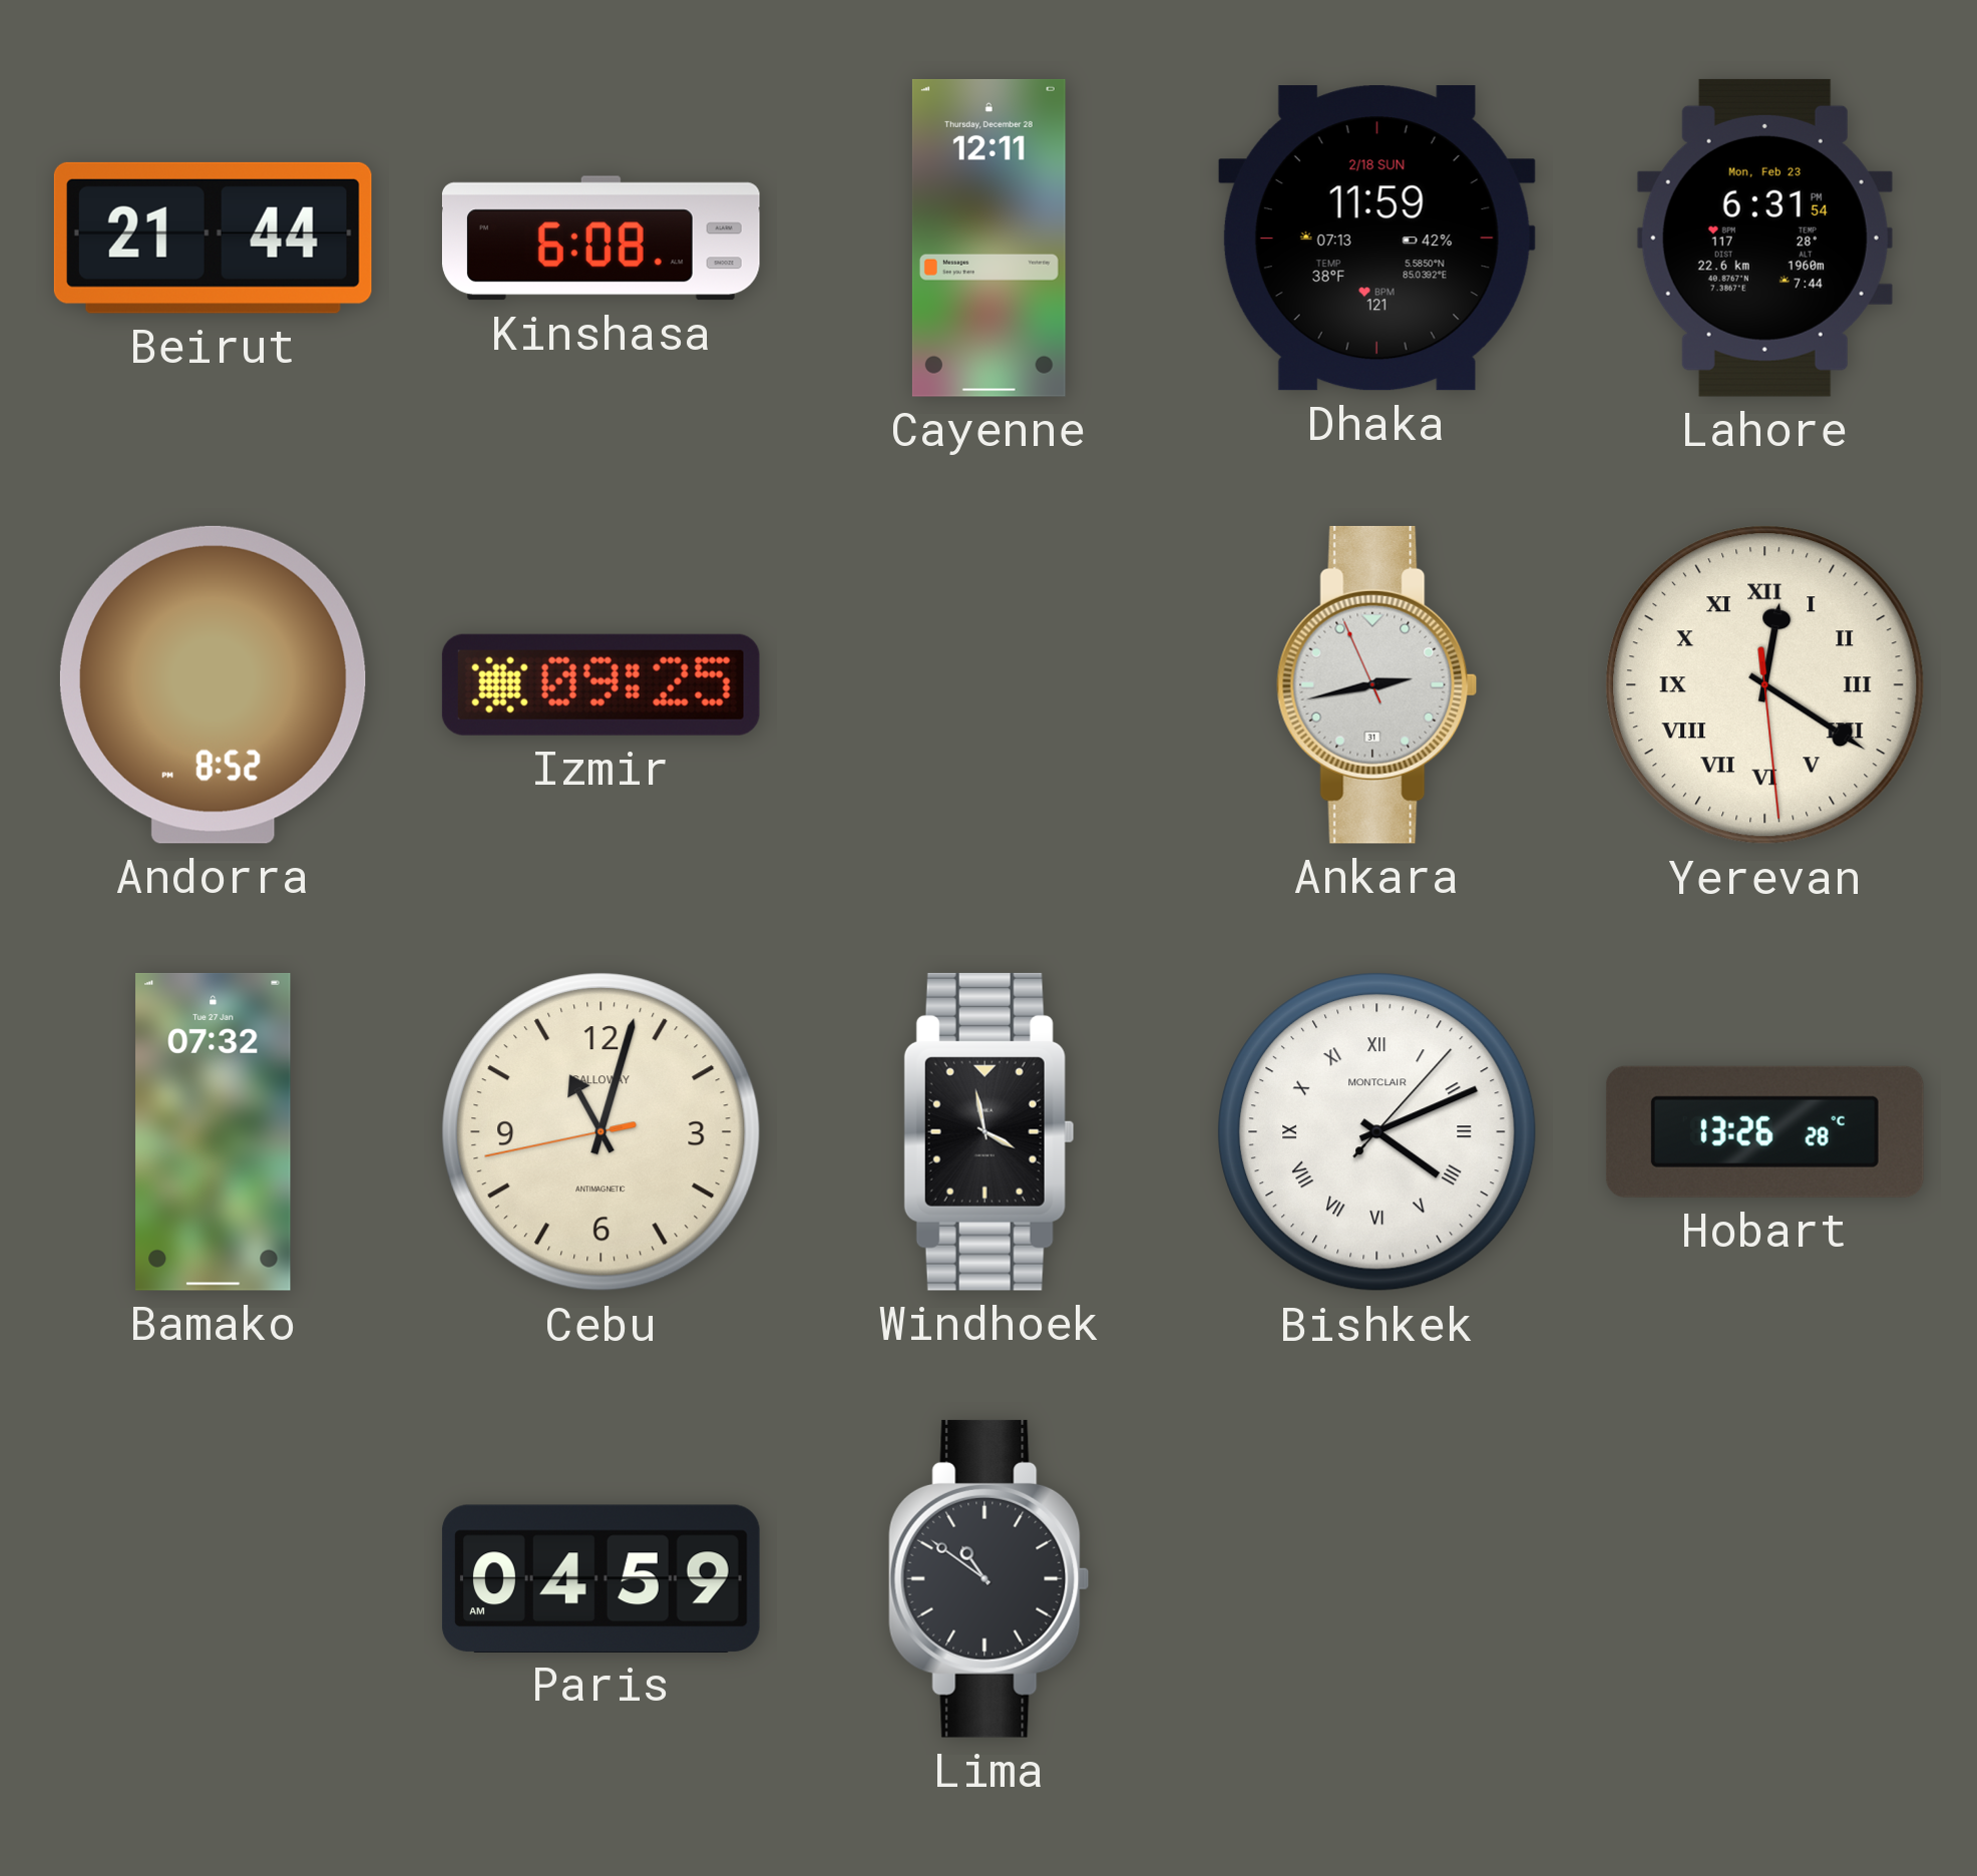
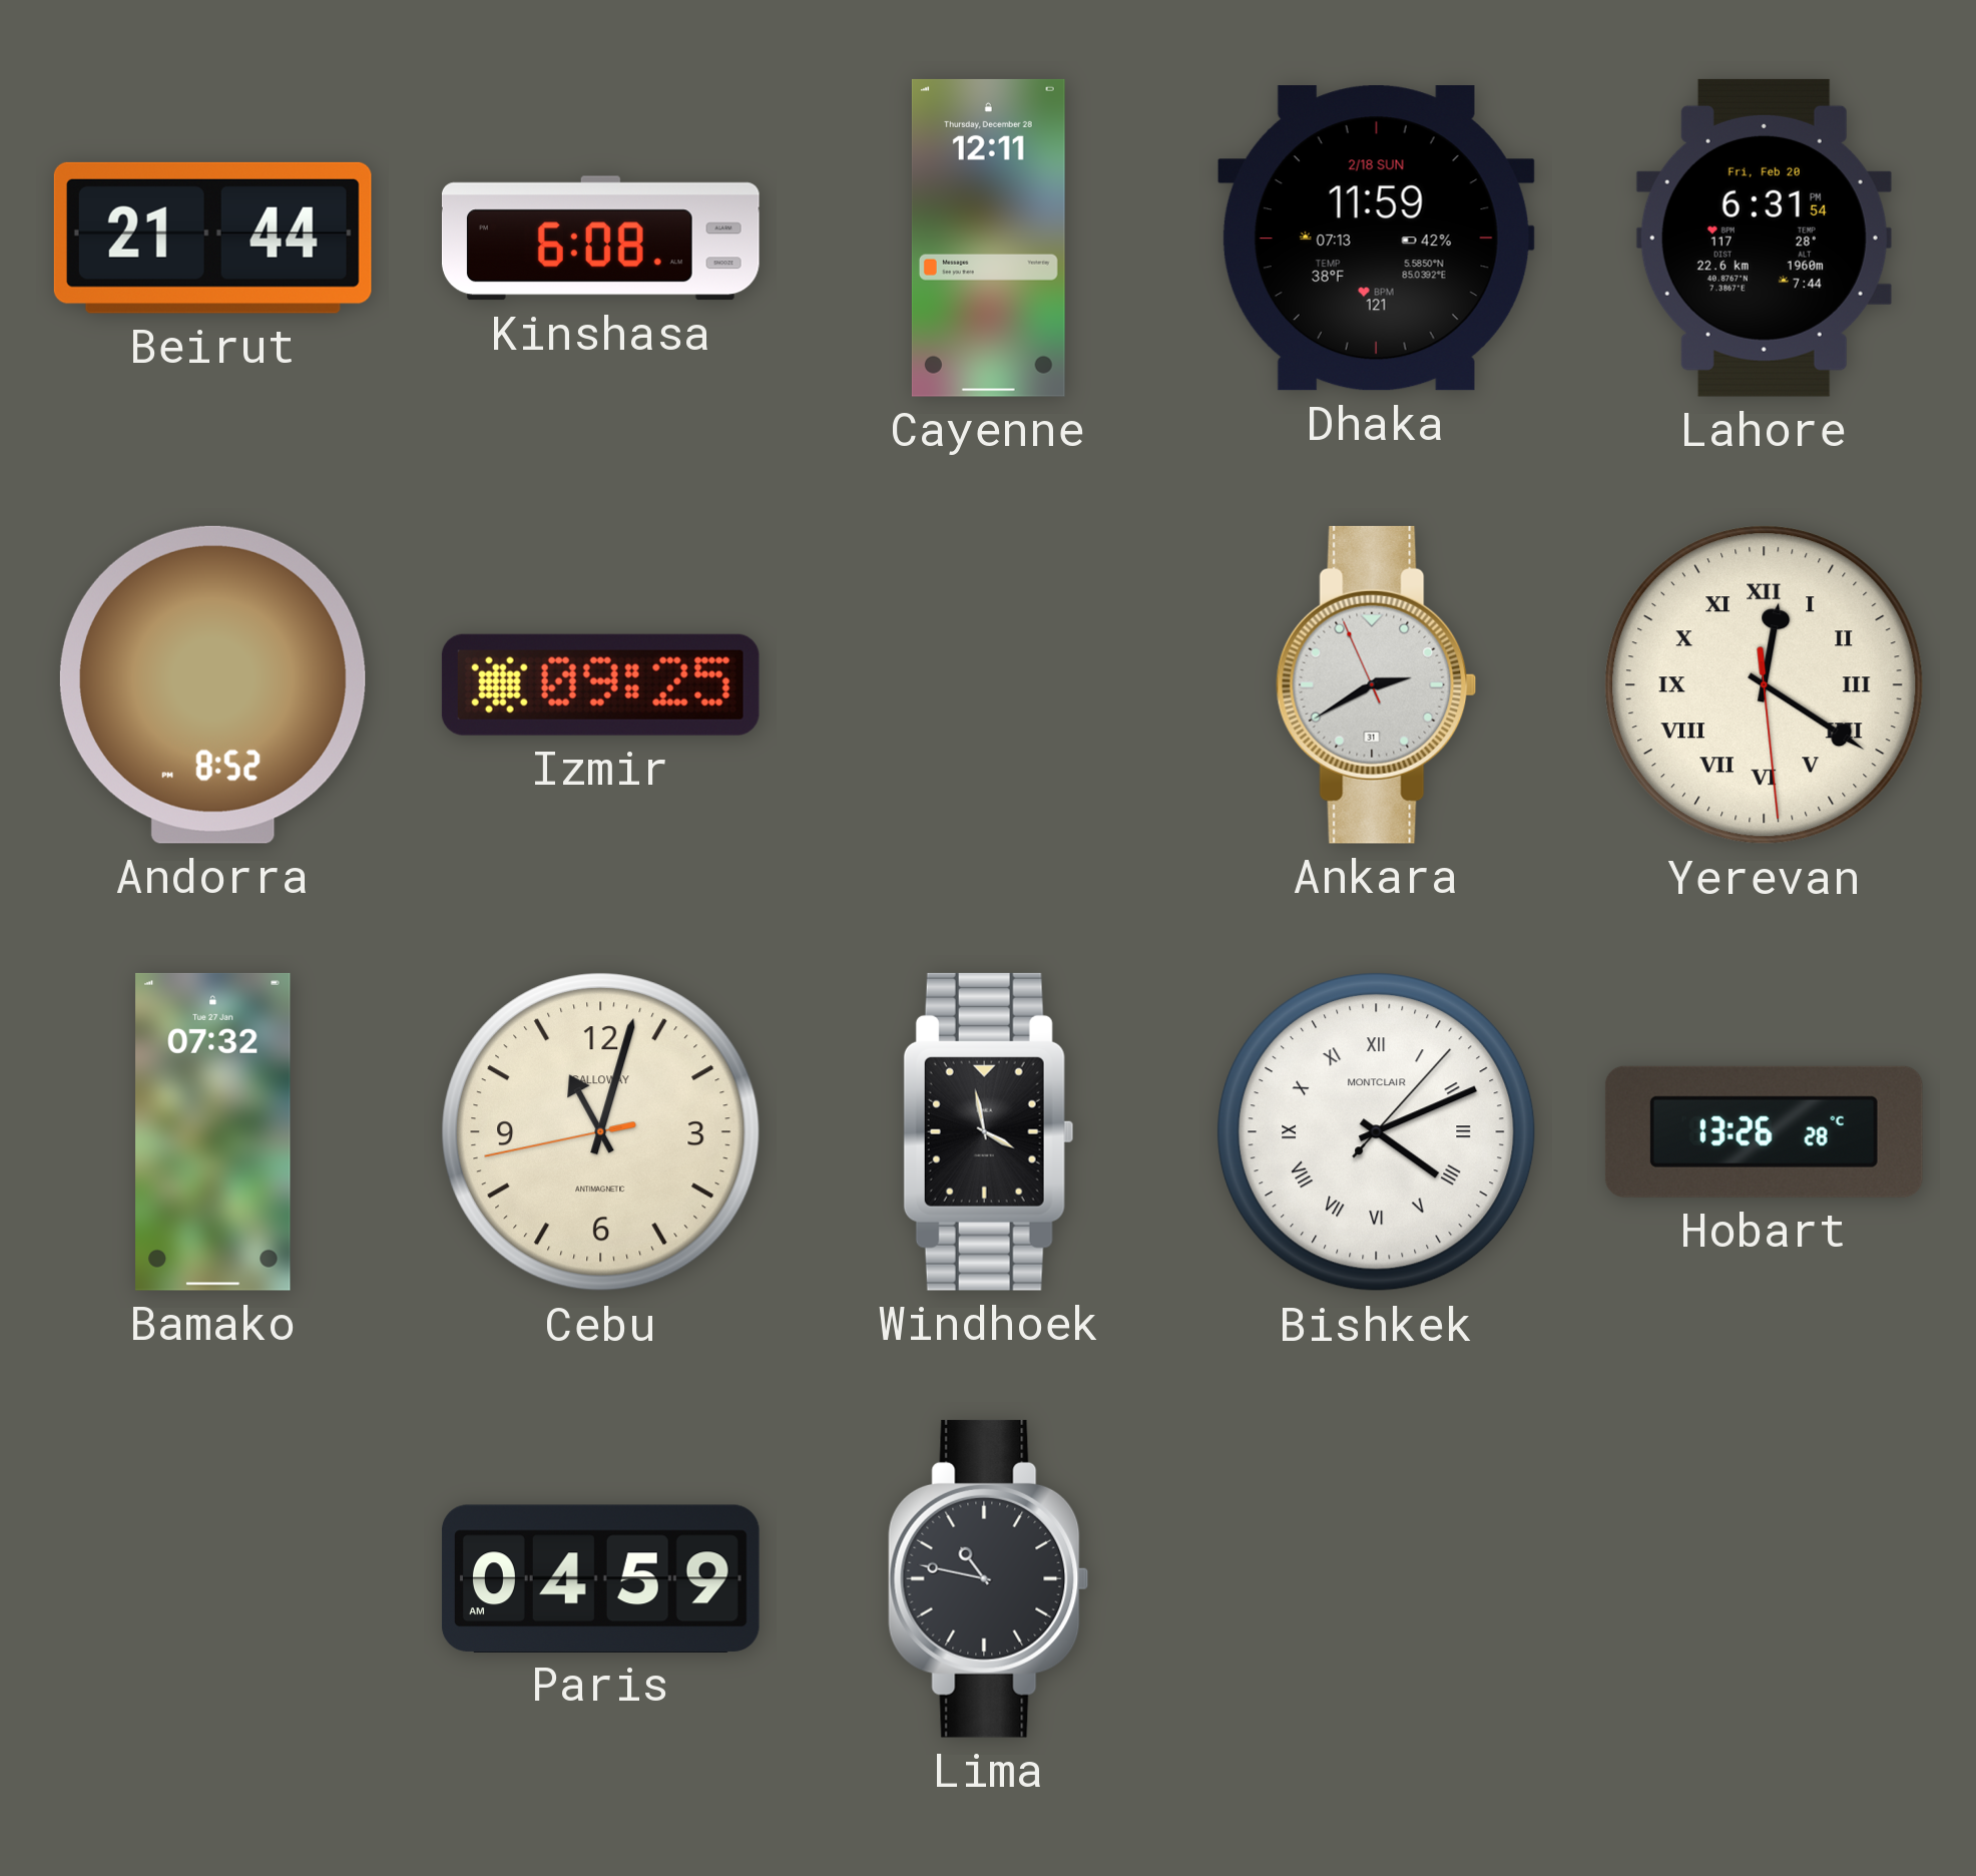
Lahore date: Mon, Feb 23 -> Fri, Feb 20 (1764, 238)
Ankara: 2:42 -> 2:39 (1377, 684)
Lima: 10:51 -> 10:47 (989, 1578)
